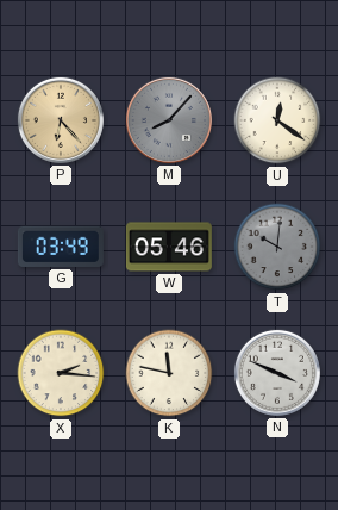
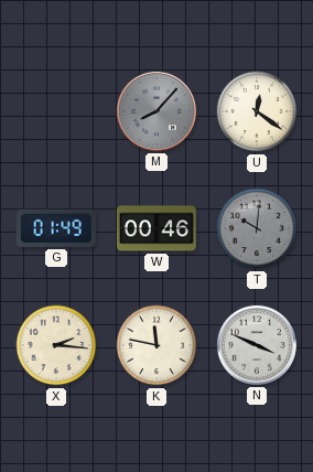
P: 6:23 -> none (61, 120)
G: 03:49 -> 01:49 (56, 228)
W: 05:46 -> 00:46 (156, 228)
